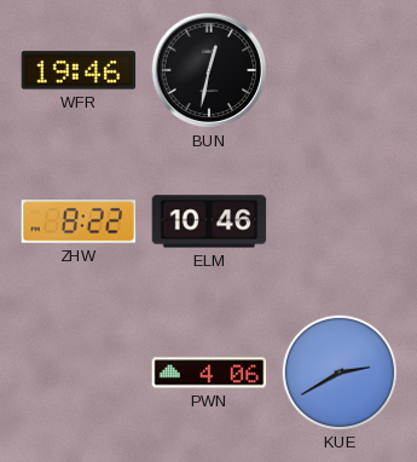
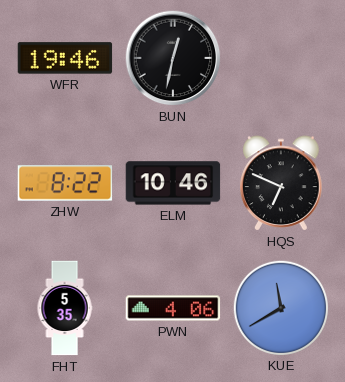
HQS: none -> 6:49 (281, 183)
FHT: none -> 5:35 (65, 308)
KUE: 2:40 -> 11:40 (280, 307)
